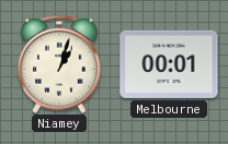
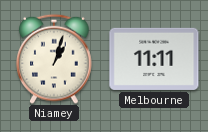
Melbourne: 00:01 -> 11:11 (154, 59)
